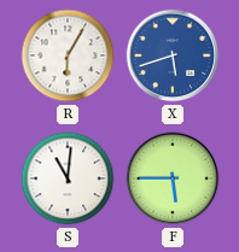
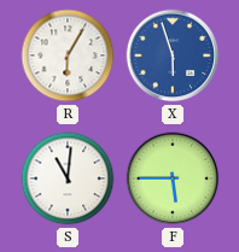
X: 5:42 -> 5:57 (173, 55)
